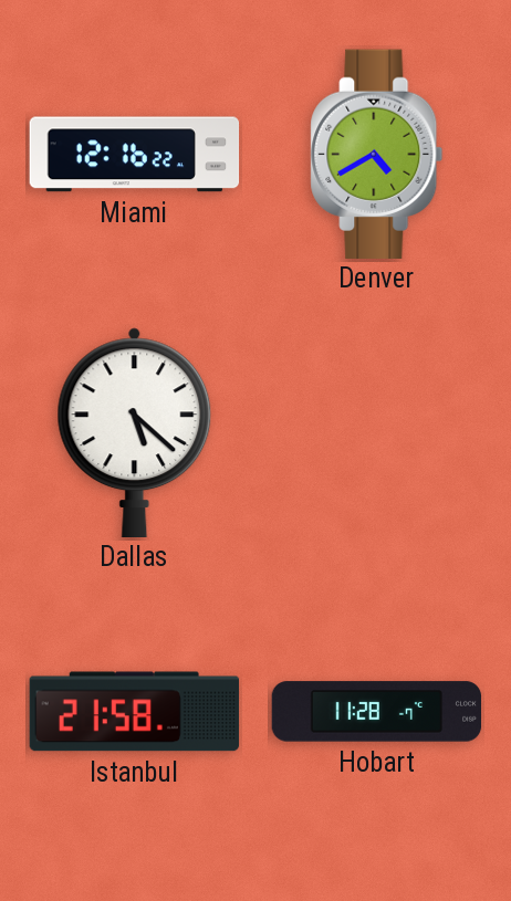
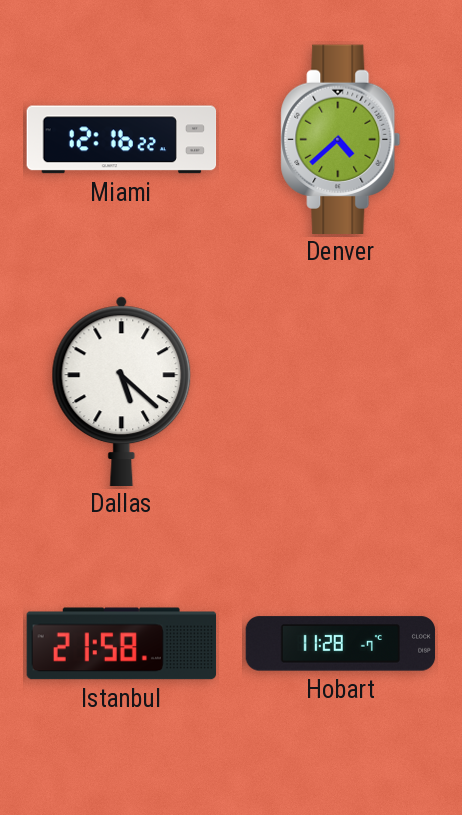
Denver: 4:40 -> 4:38 (341, 139)
